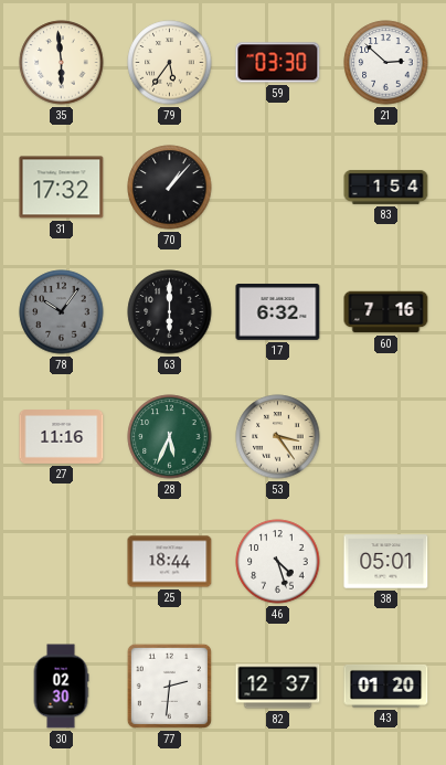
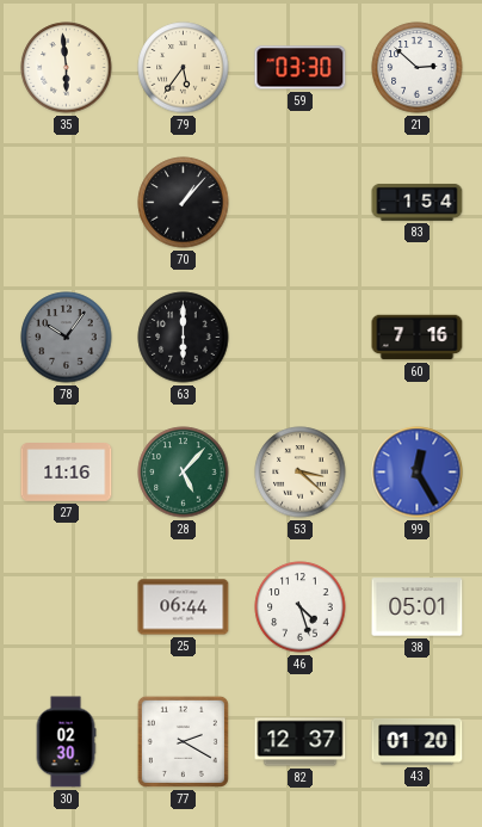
31: 17:32 -> none (62, 188)
17: 6:32 -> none (278, 312)
28: 5:34 -> 5:07 (184, 473)
53: 3:24 -> 3:22 (301, 473)
99: none -> 12:25 (418, 473)
25: 18:44 -> 06:44 (184, 607)
77: 2:31 -> 2:20 (183, 741)
